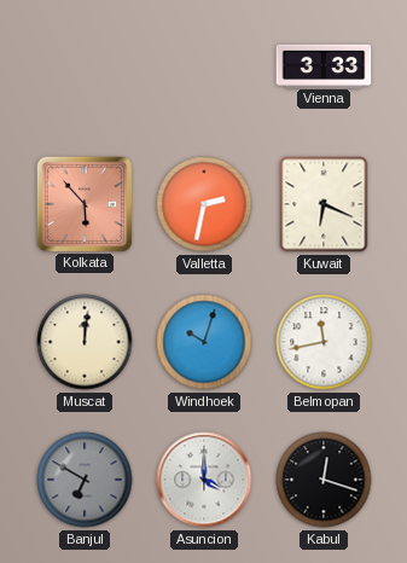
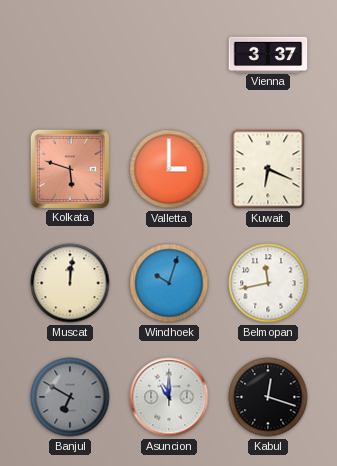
Vienna: 3:33 -> 3:37 (268, 54)
Kolkata: 5:53 -> 5:48 (69, 168)
Valletta: 2:32 -> 3:00 (169, 169)
Asuncion: 4:00 -> 11:00 (169, 397)
